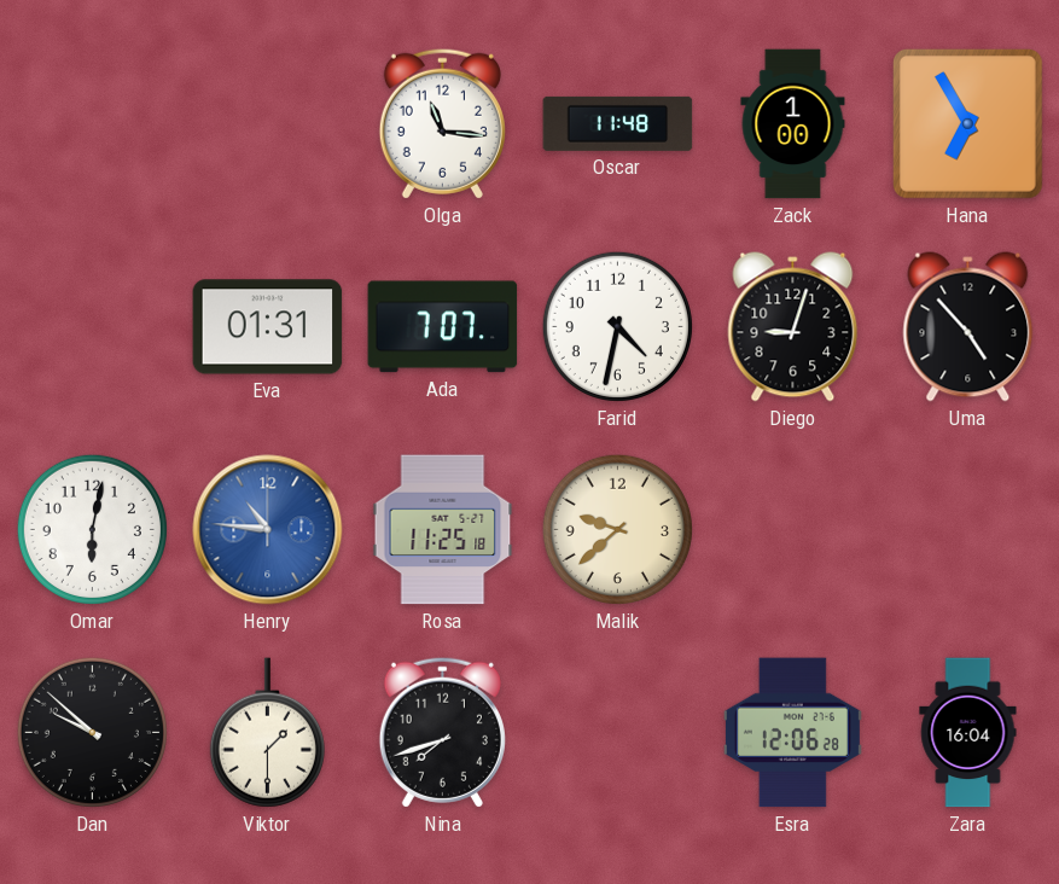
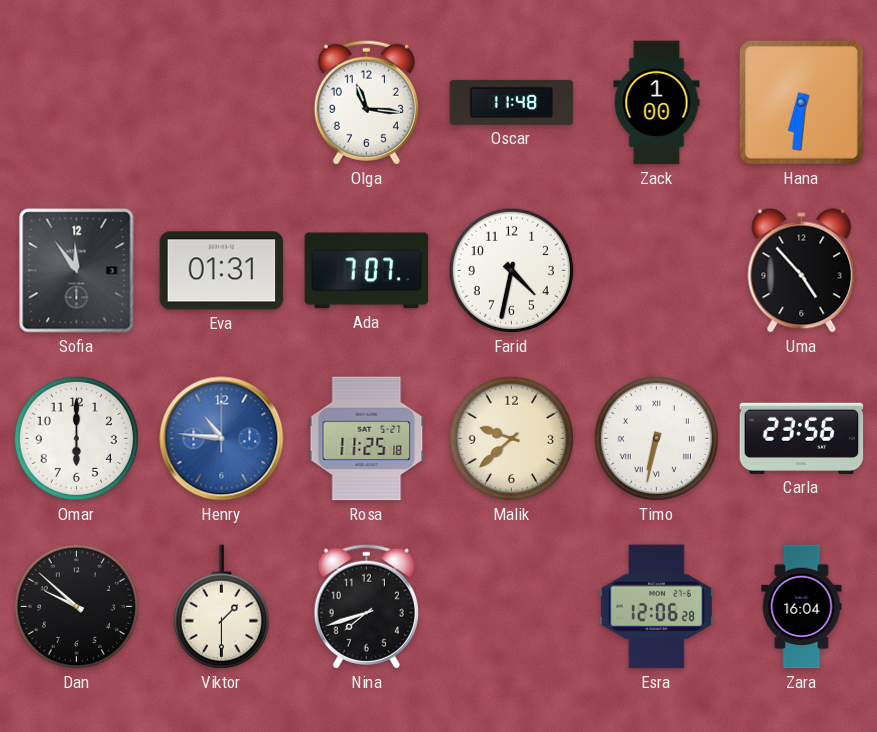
Hana: 6:55 -> 6:31 (801, 102)
Sofia: none -> 11:54 (77, 271)
Diego: 9:03 -> none (793, 327)
Omar: 6:02 -> 6:00 (76, 438)
Timo: none -> 6:32 (656, 438)
Carla: none -> 23:56 (802, 438)
